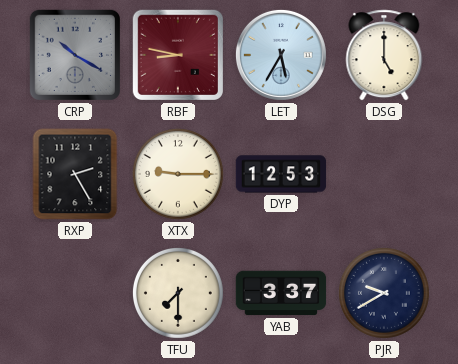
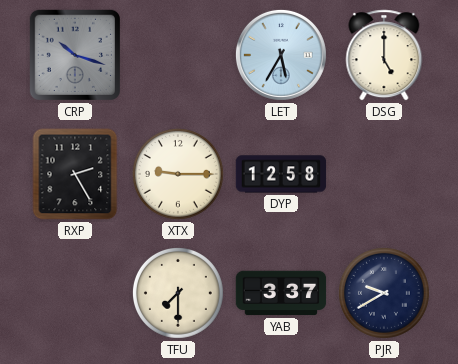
CRP: 10:20 -> 10:18 (75, 55)
RBF: 8:47 -> none (178, 55)
DYP: 12:53 -> 12:58 (281, 174)
